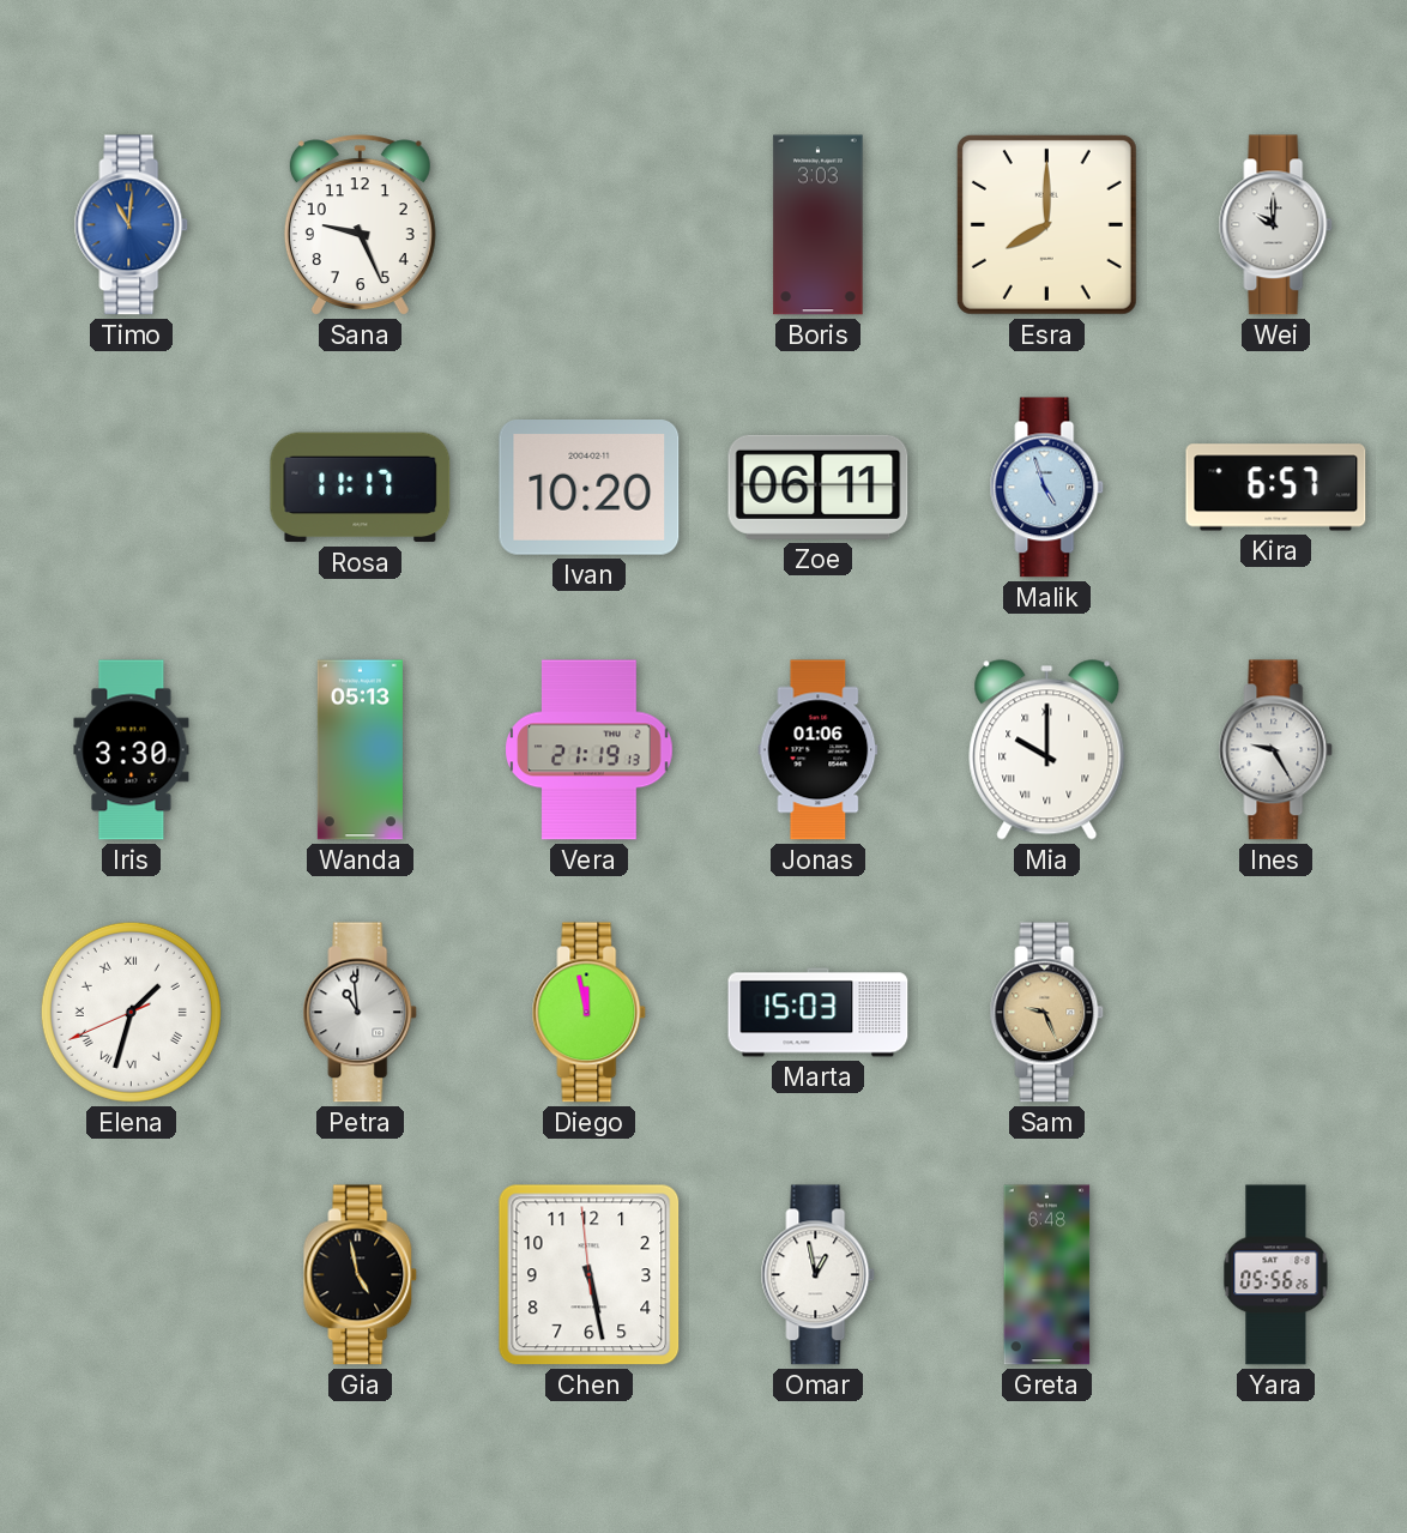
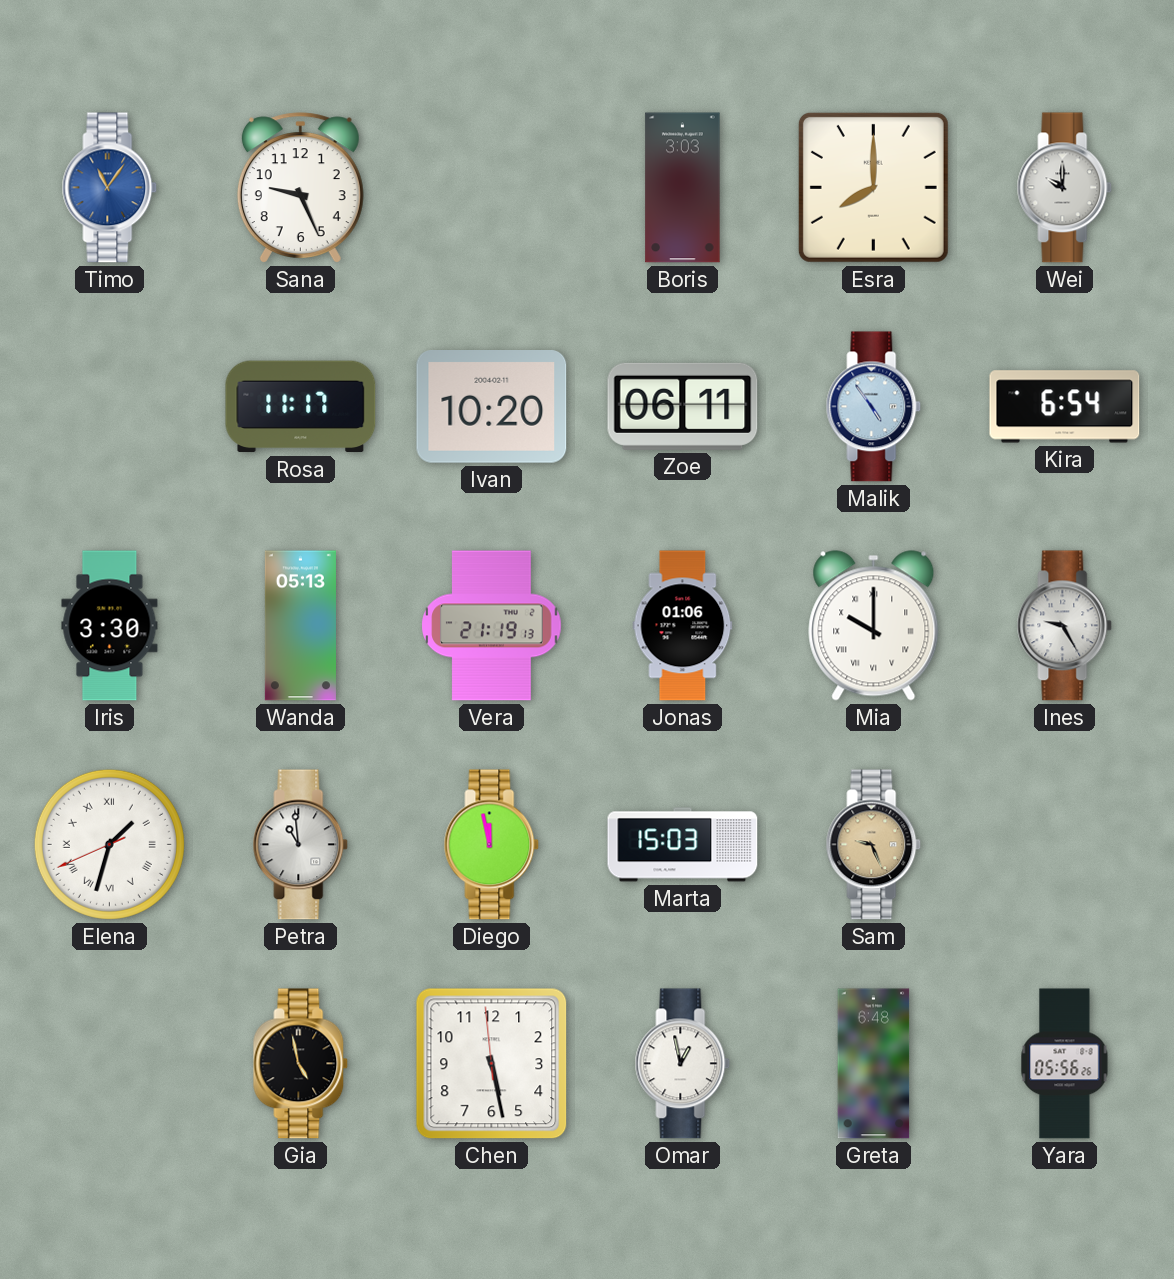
Timo: 11:01 -> 11:06 (110, 188)
Malik: 4:57 -> 4:54 (874, 407)
Kira: 6:57 -> 6:54 (1065, 407)
